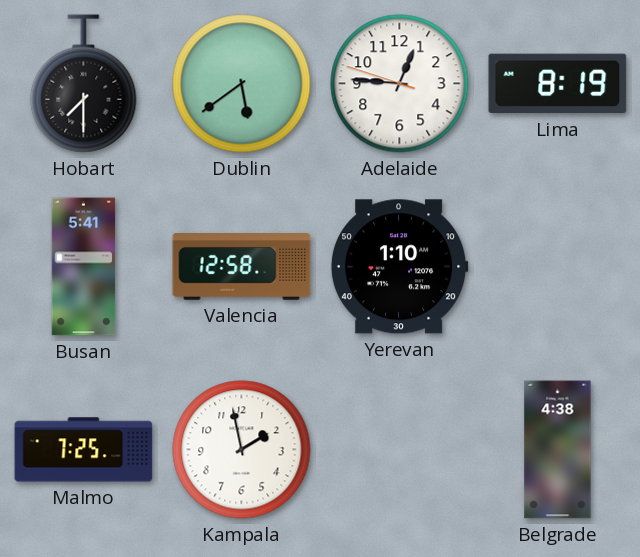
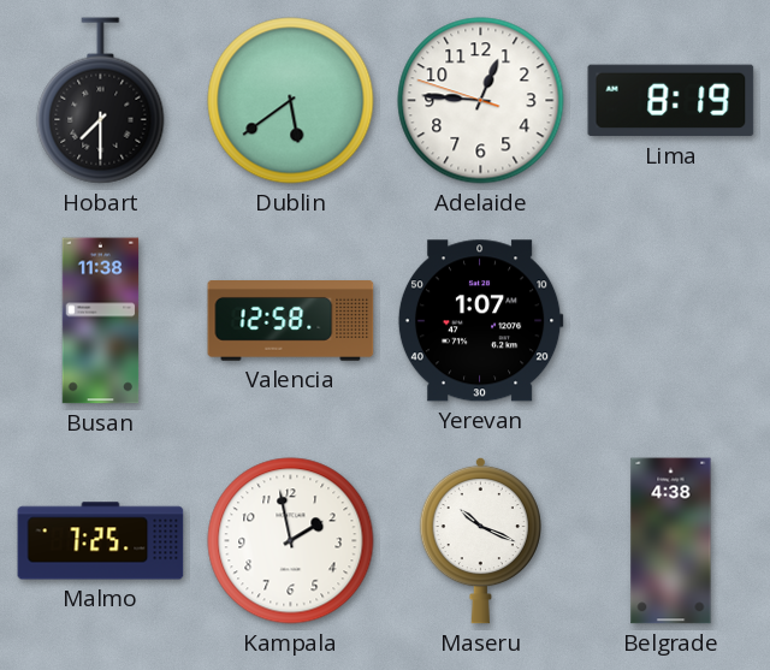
Busan: 5:41 -> 11:38 (101, 321)
Yerevan: 1:10 -> 1:07 (480, 321)
Maseru: none -> 10:19 (480, 540)
